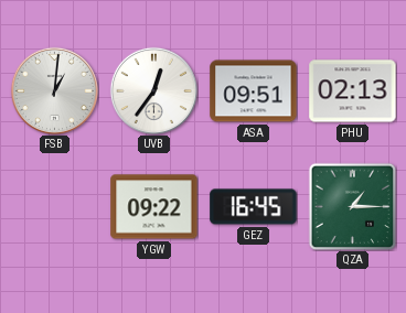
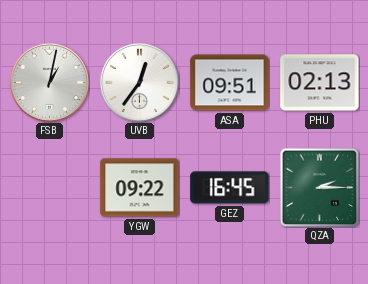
FSB: 1:01 -> 1:02 (49, 82)
QZA: 1:15 -> 2:15 (319, 187)
